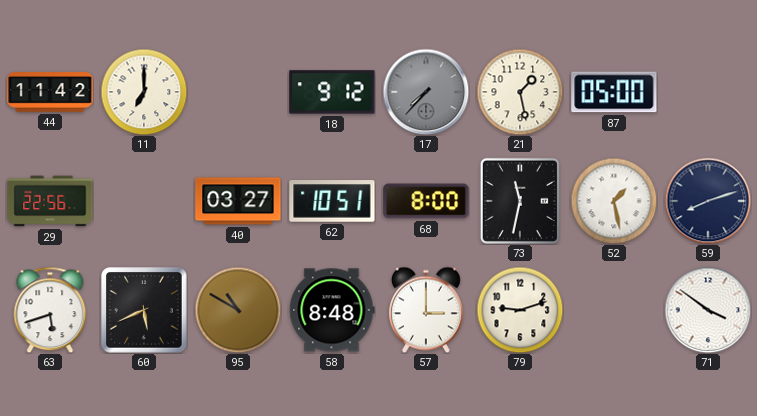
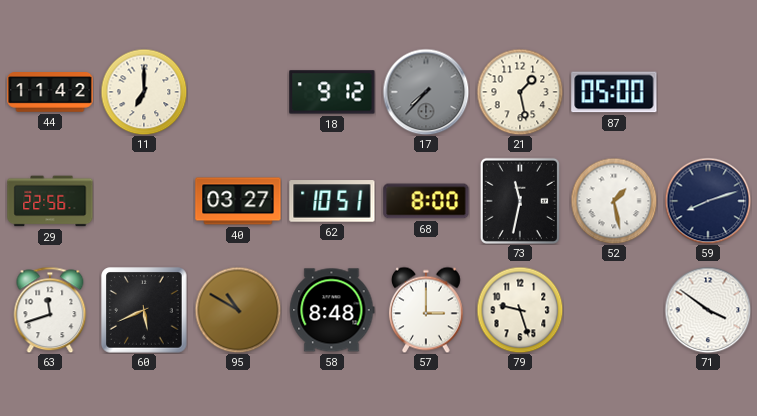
63: 5:42 -> 11:42 (50, 310)
79: 9:12 -> 9:27 (520, 310)
